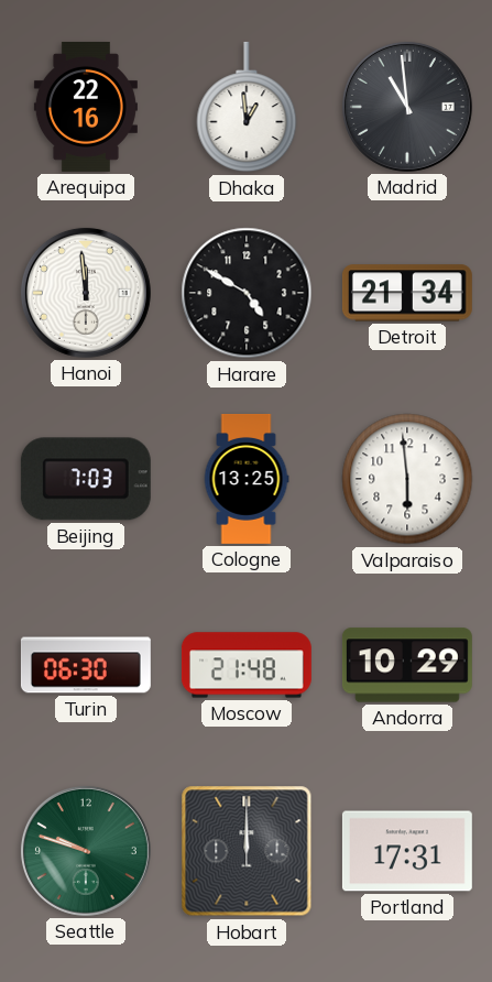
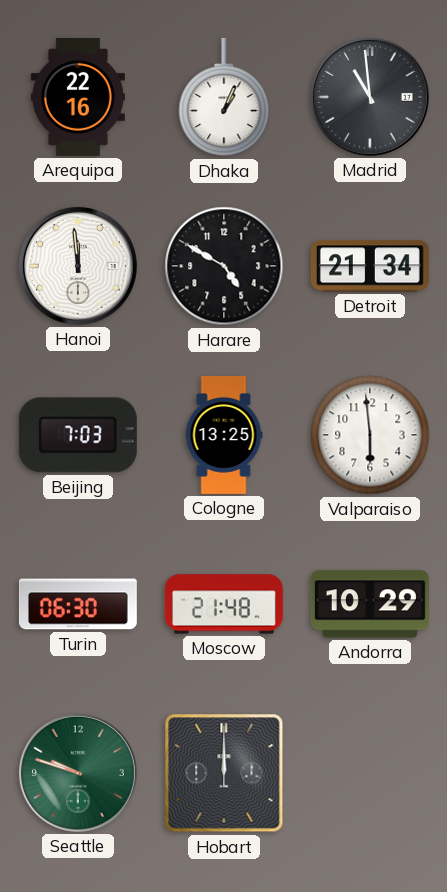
Dhaka: 12:59 -> 1:04 (224, 97)
Portland: 17:31 -> none (407, 851)
